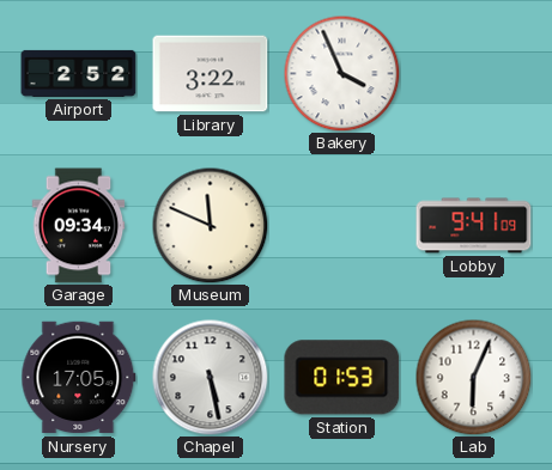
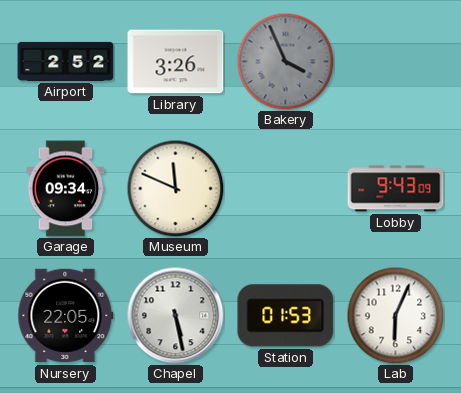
Library: 3:22 -> 3:26 (176, 62)
Bakery dial: white -> grey (285, 61)
Lobby: 9:41 -> 9:43 (396, 189)
Nursery: 17:05 -> 22:05 (66, 316)
